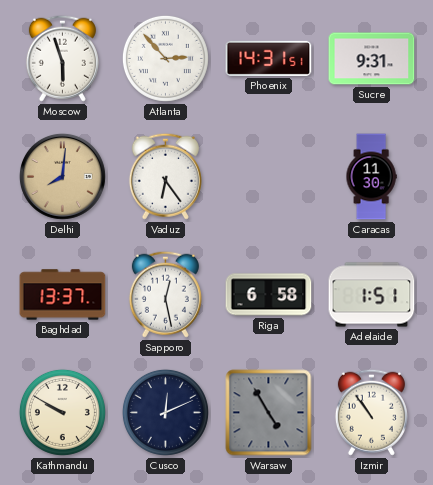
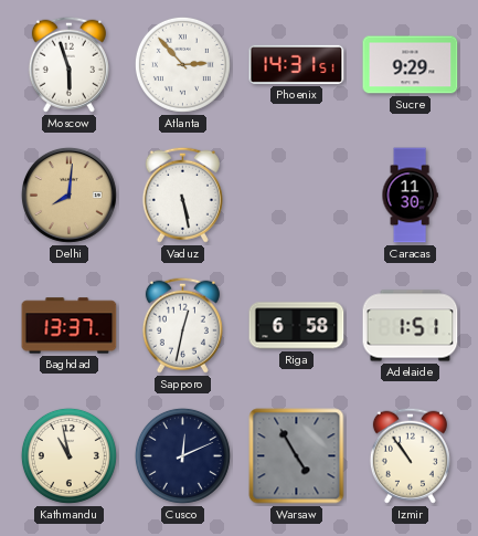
Sucre: 9:31 -> 9:29 (411, 65)
Vaduz: 6:24 -> 5:28 (182, 195)
Sapporo: 12:28 -> 12:32 (182, 325)
Kathmandu: 9:50 -> 10:58 (68, 455)
